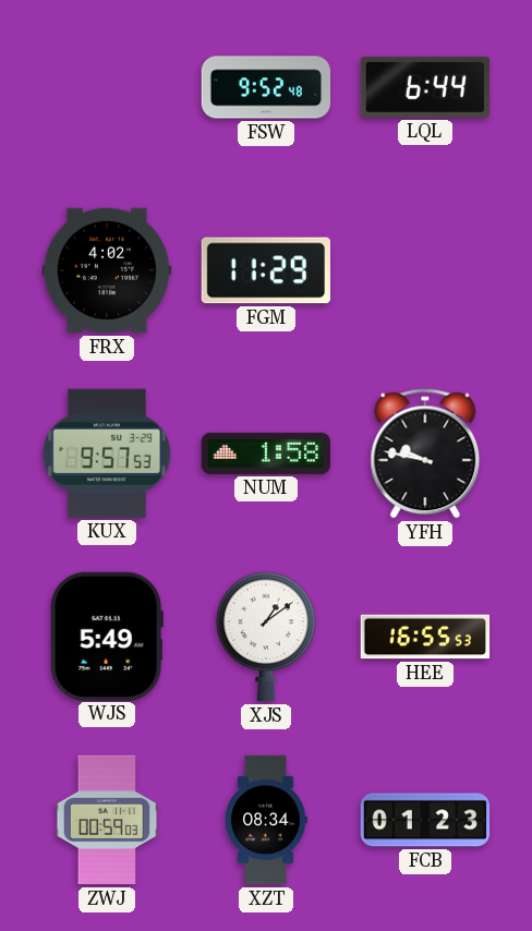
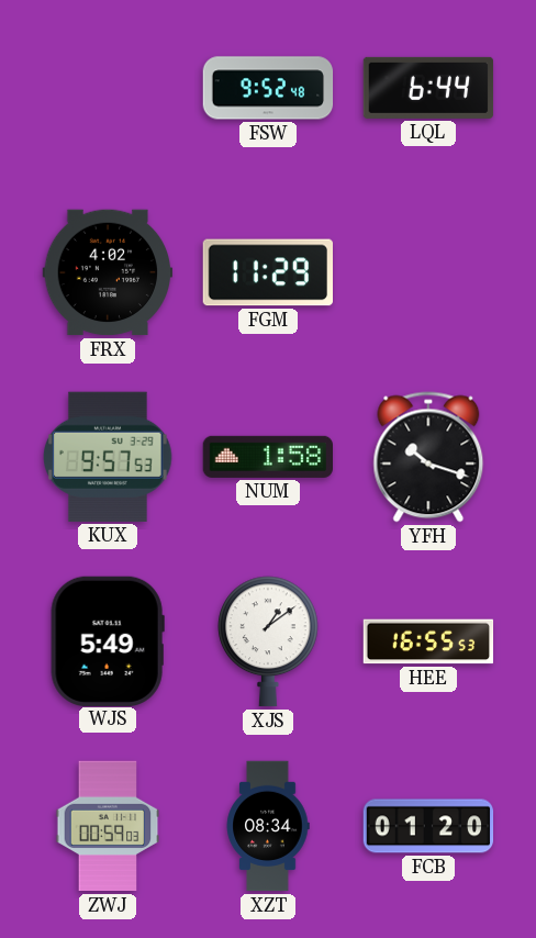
YFH: 9:47 -> 10:18 (428, 457)
FCB: 01:23 -> 01:20 (428, 826)
